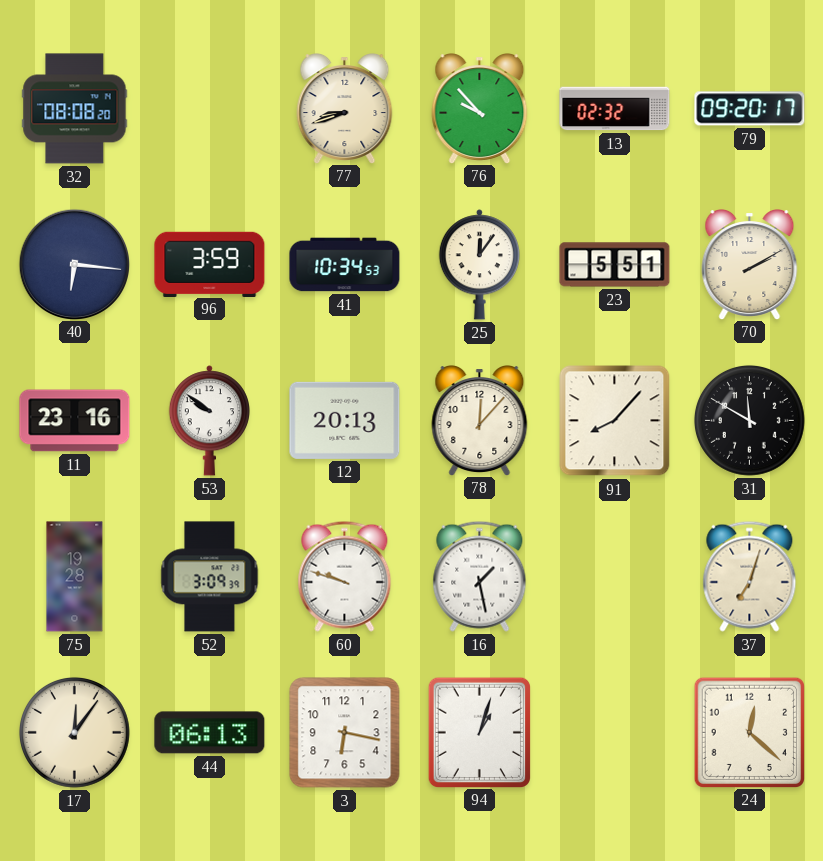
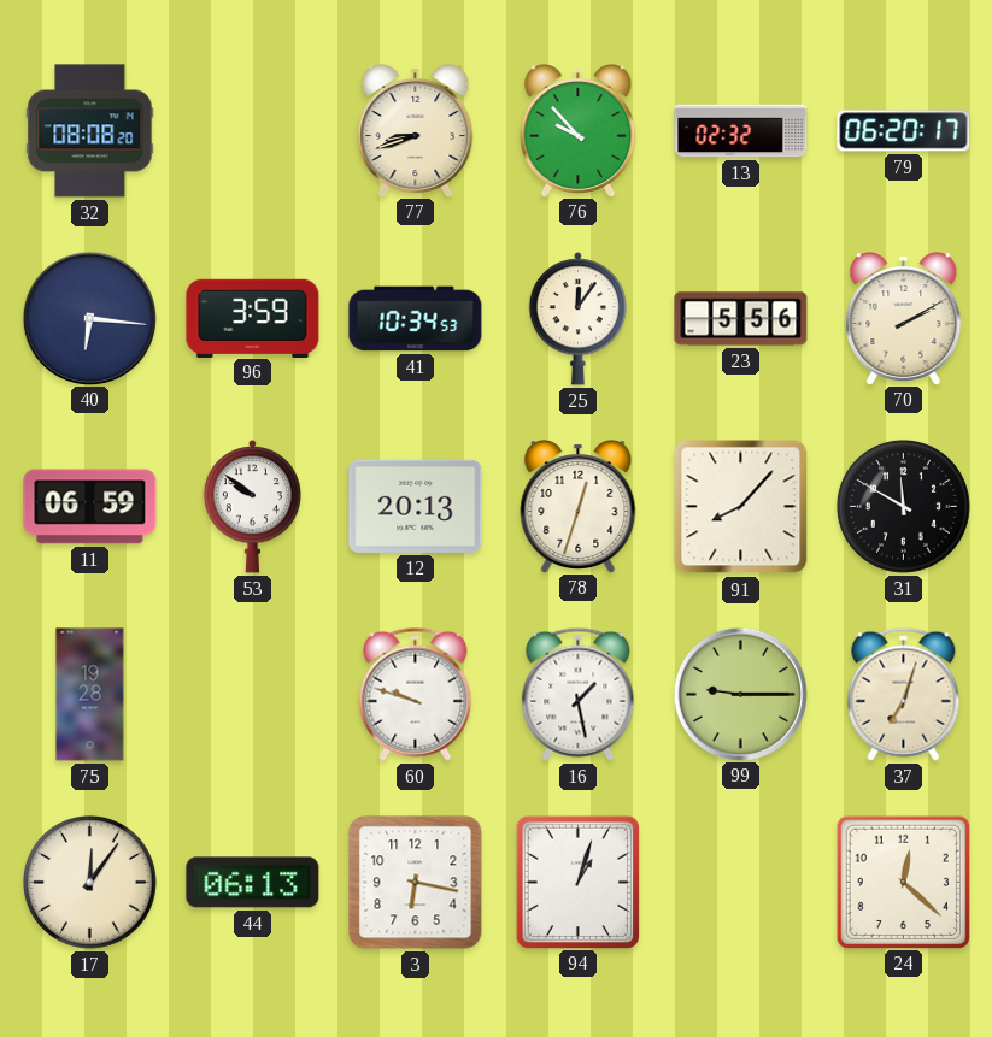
79: 09:20 -> 06:20 (904, 131)
23: 5:51 -> 5:56 (741, 319)
11: 23:16 -> 06:59 (90, 507)
78: 12:07 -> 12:33 (579, 507)
52: 3:09 -> none (210, 577)
99: none -> 9:15 (740, 694)
